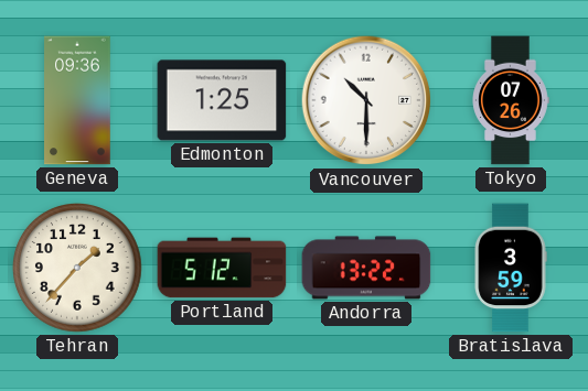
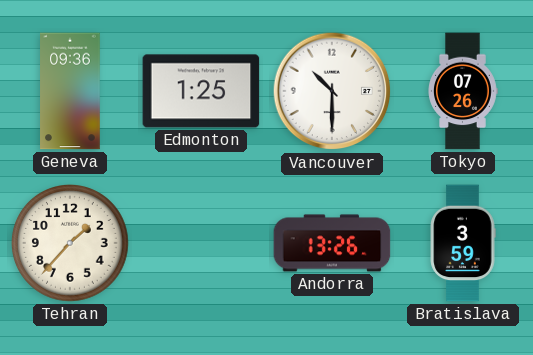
Portland: 5:12 -> none (222, 268)
Andorra: 13:22 -> 13:26 (332, 243)
